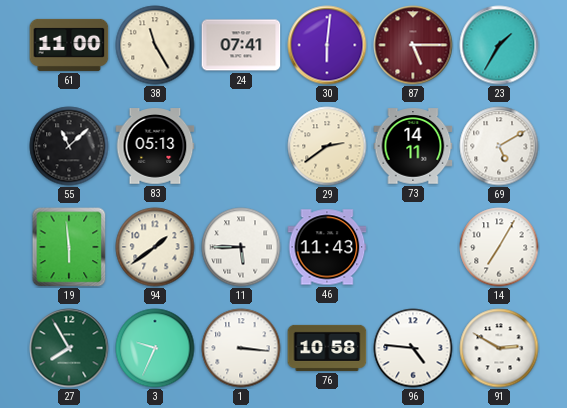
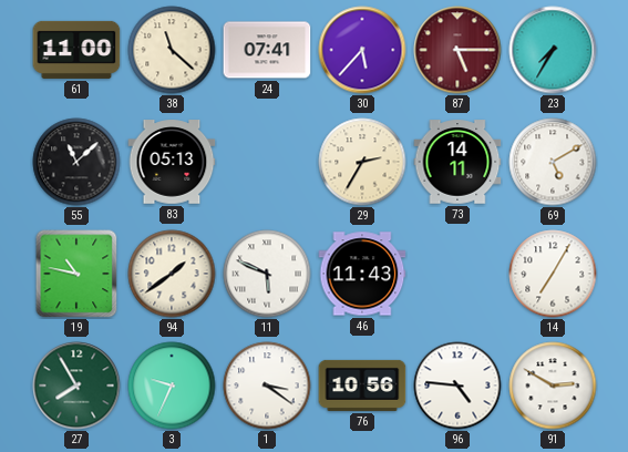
38: 11:25 -> 11:22 (172, 50)
30: 6:01 -> 5:37 (362, 50)
23: 1:35 -> 7:35 (553, 50)
29: 2:39 -> 2:35 (362, 162)
19: 5:59 -> 10:47 (76, 274)
11: 5:45 -> 5:49 (267, 274)
1: 3:16 -> 3:21 (267, 386)
76: 10:58 -> 10:56 (362, 386)
